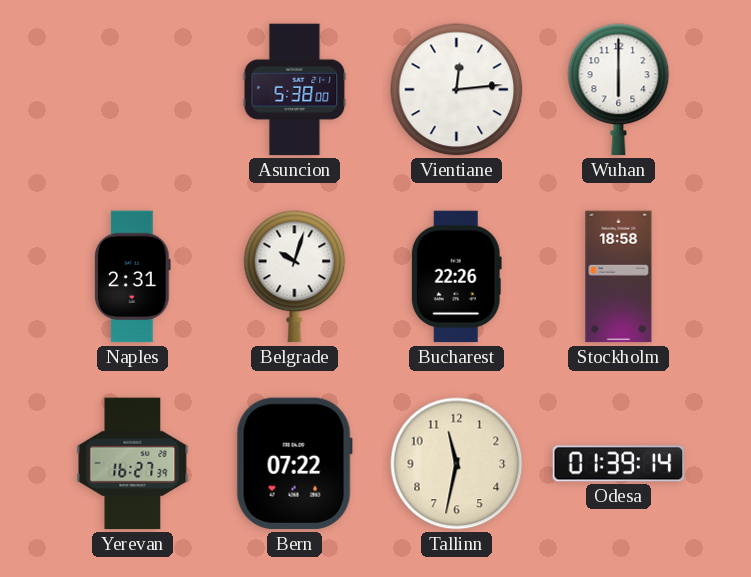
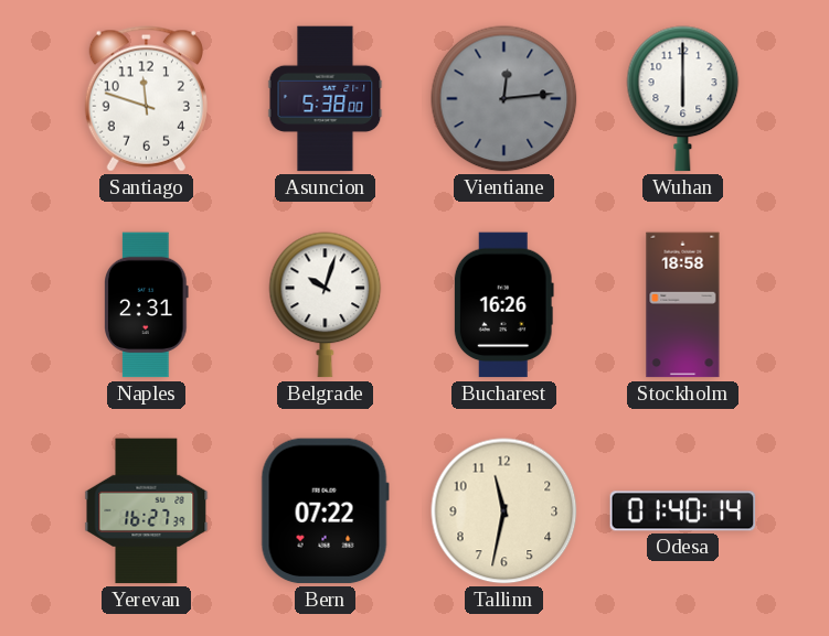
Santiago: none -> 11:48 (146, 99)
Vientiane dial: white -> grey (504, 99)
Bucharest: 22:26 -> 16:26 (503, 305)
Odesa: 01:39 -> 01:40 (683, 511)
